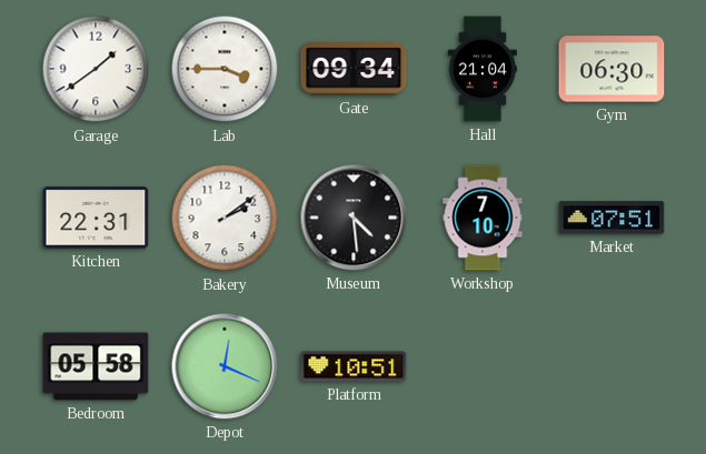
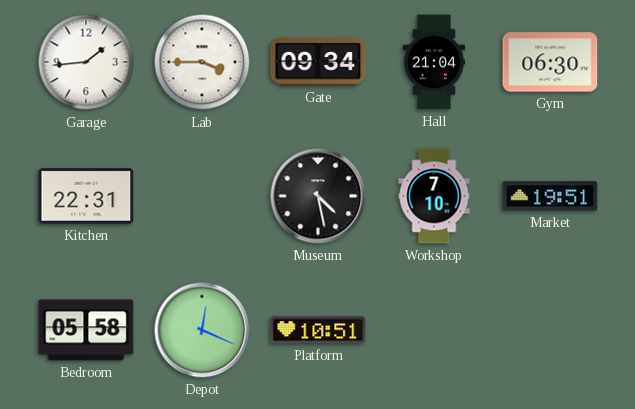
Garage: 1:39 -> 1:44 (86, 62)
Bakery: 2:09 -> none (225, 218)
Museum: 4:29 -> 4:28 (318, 196)
Market: 07:51 -> 19:51 (550, 196)
